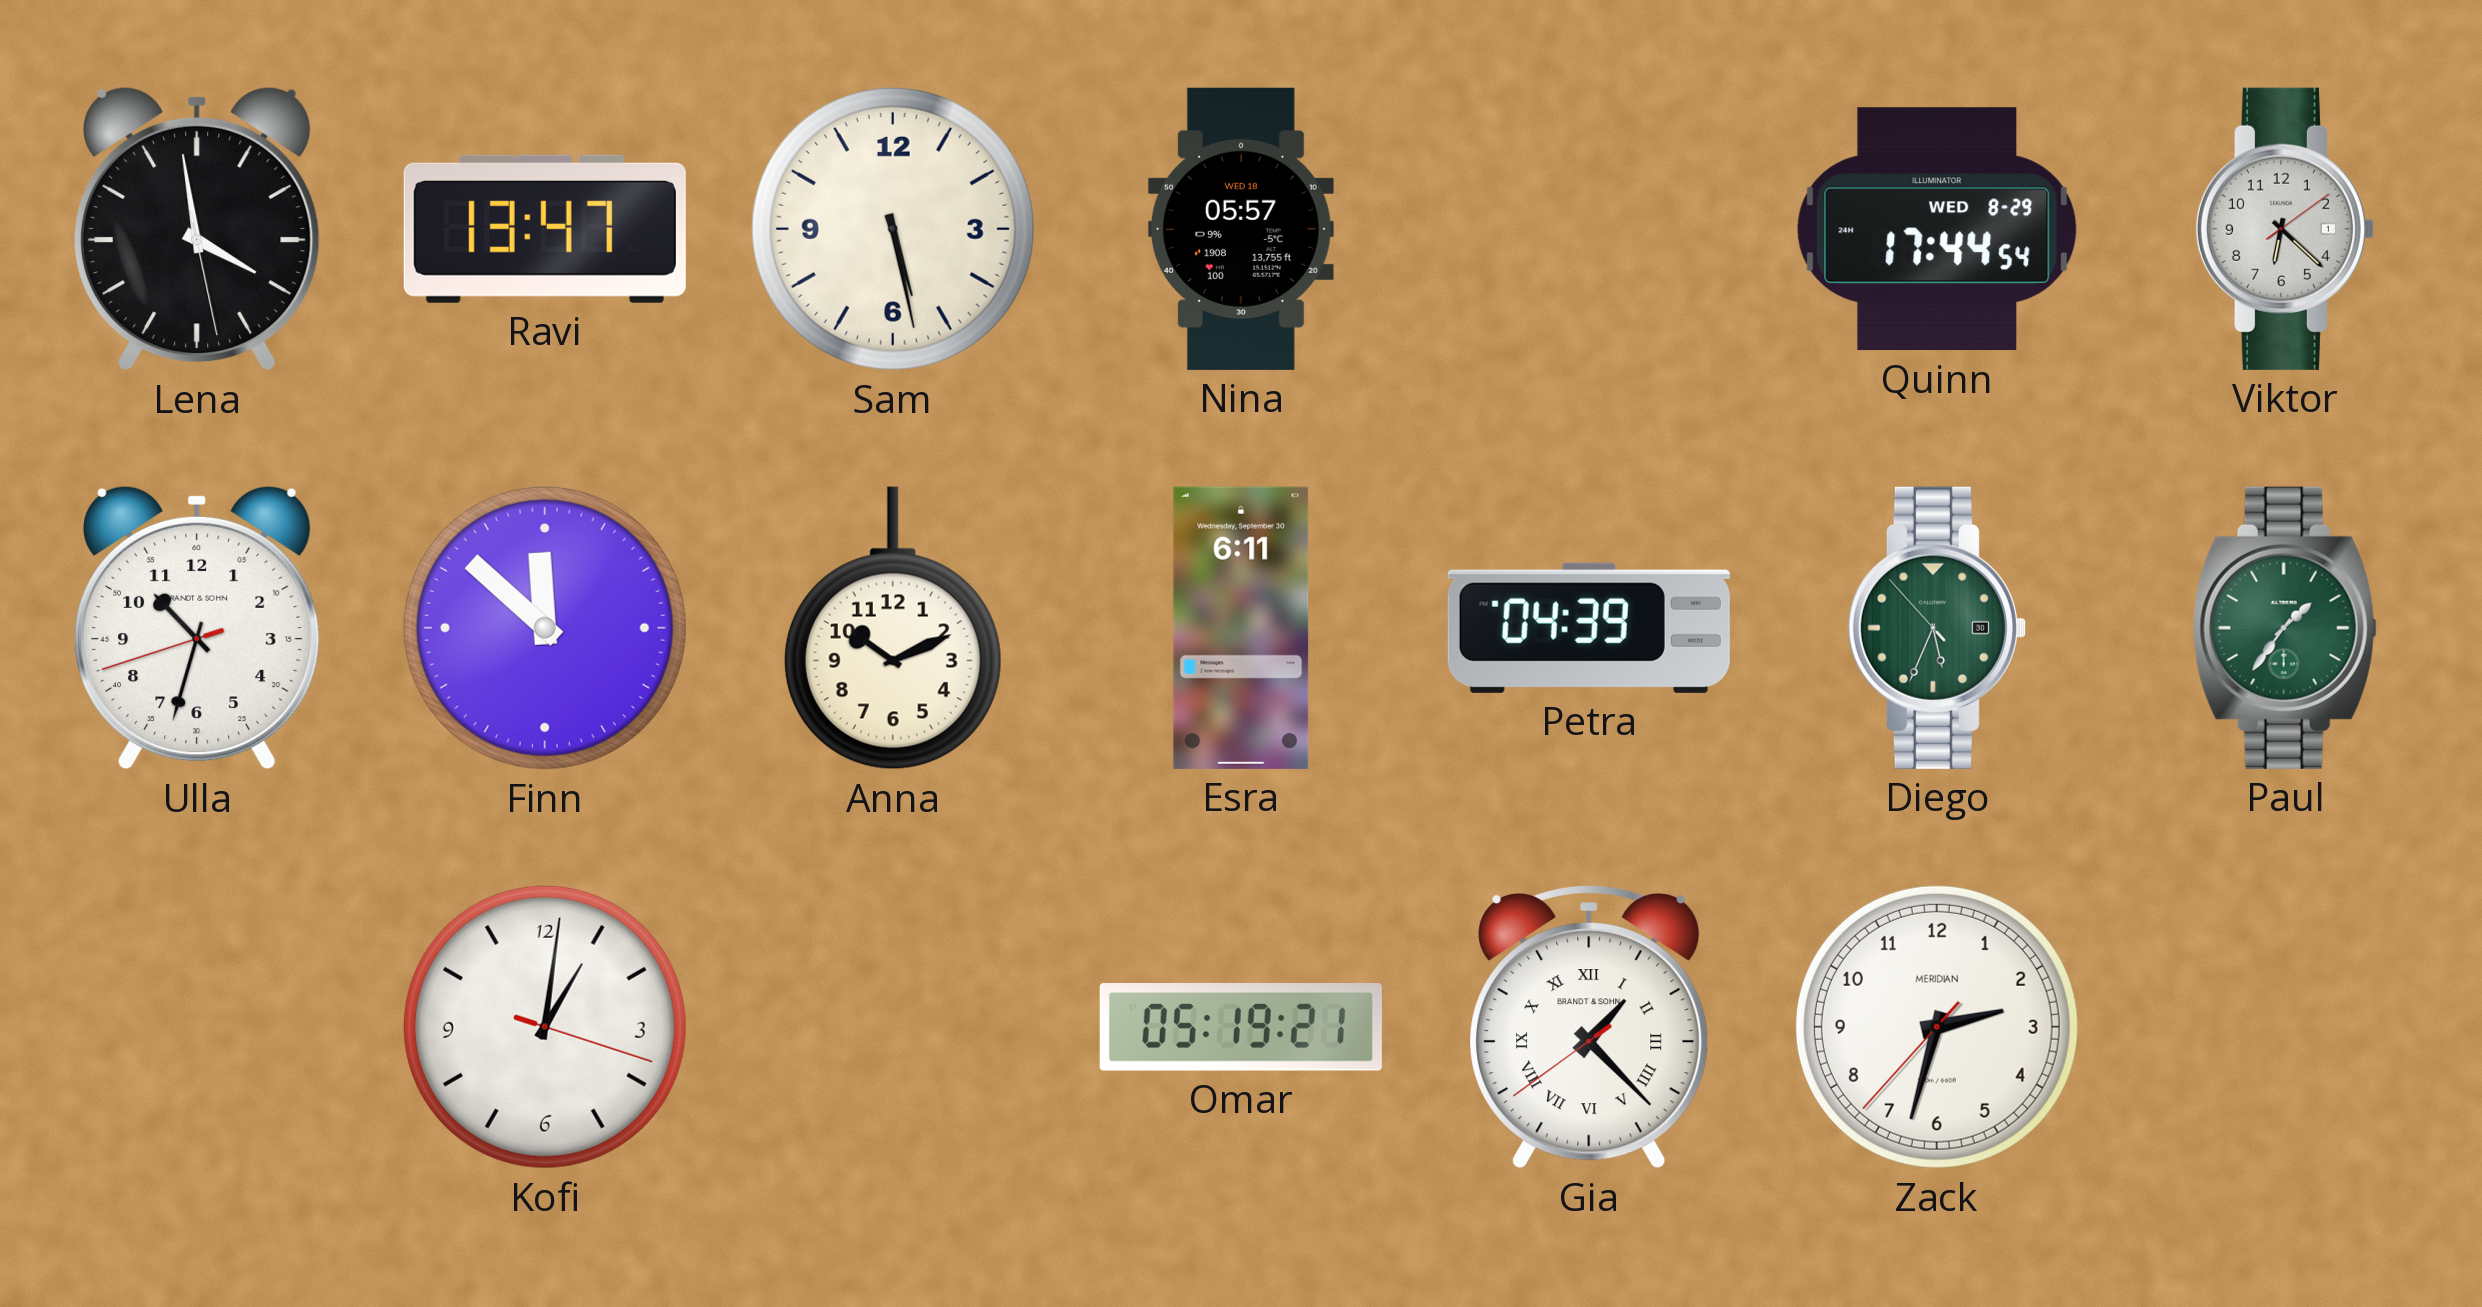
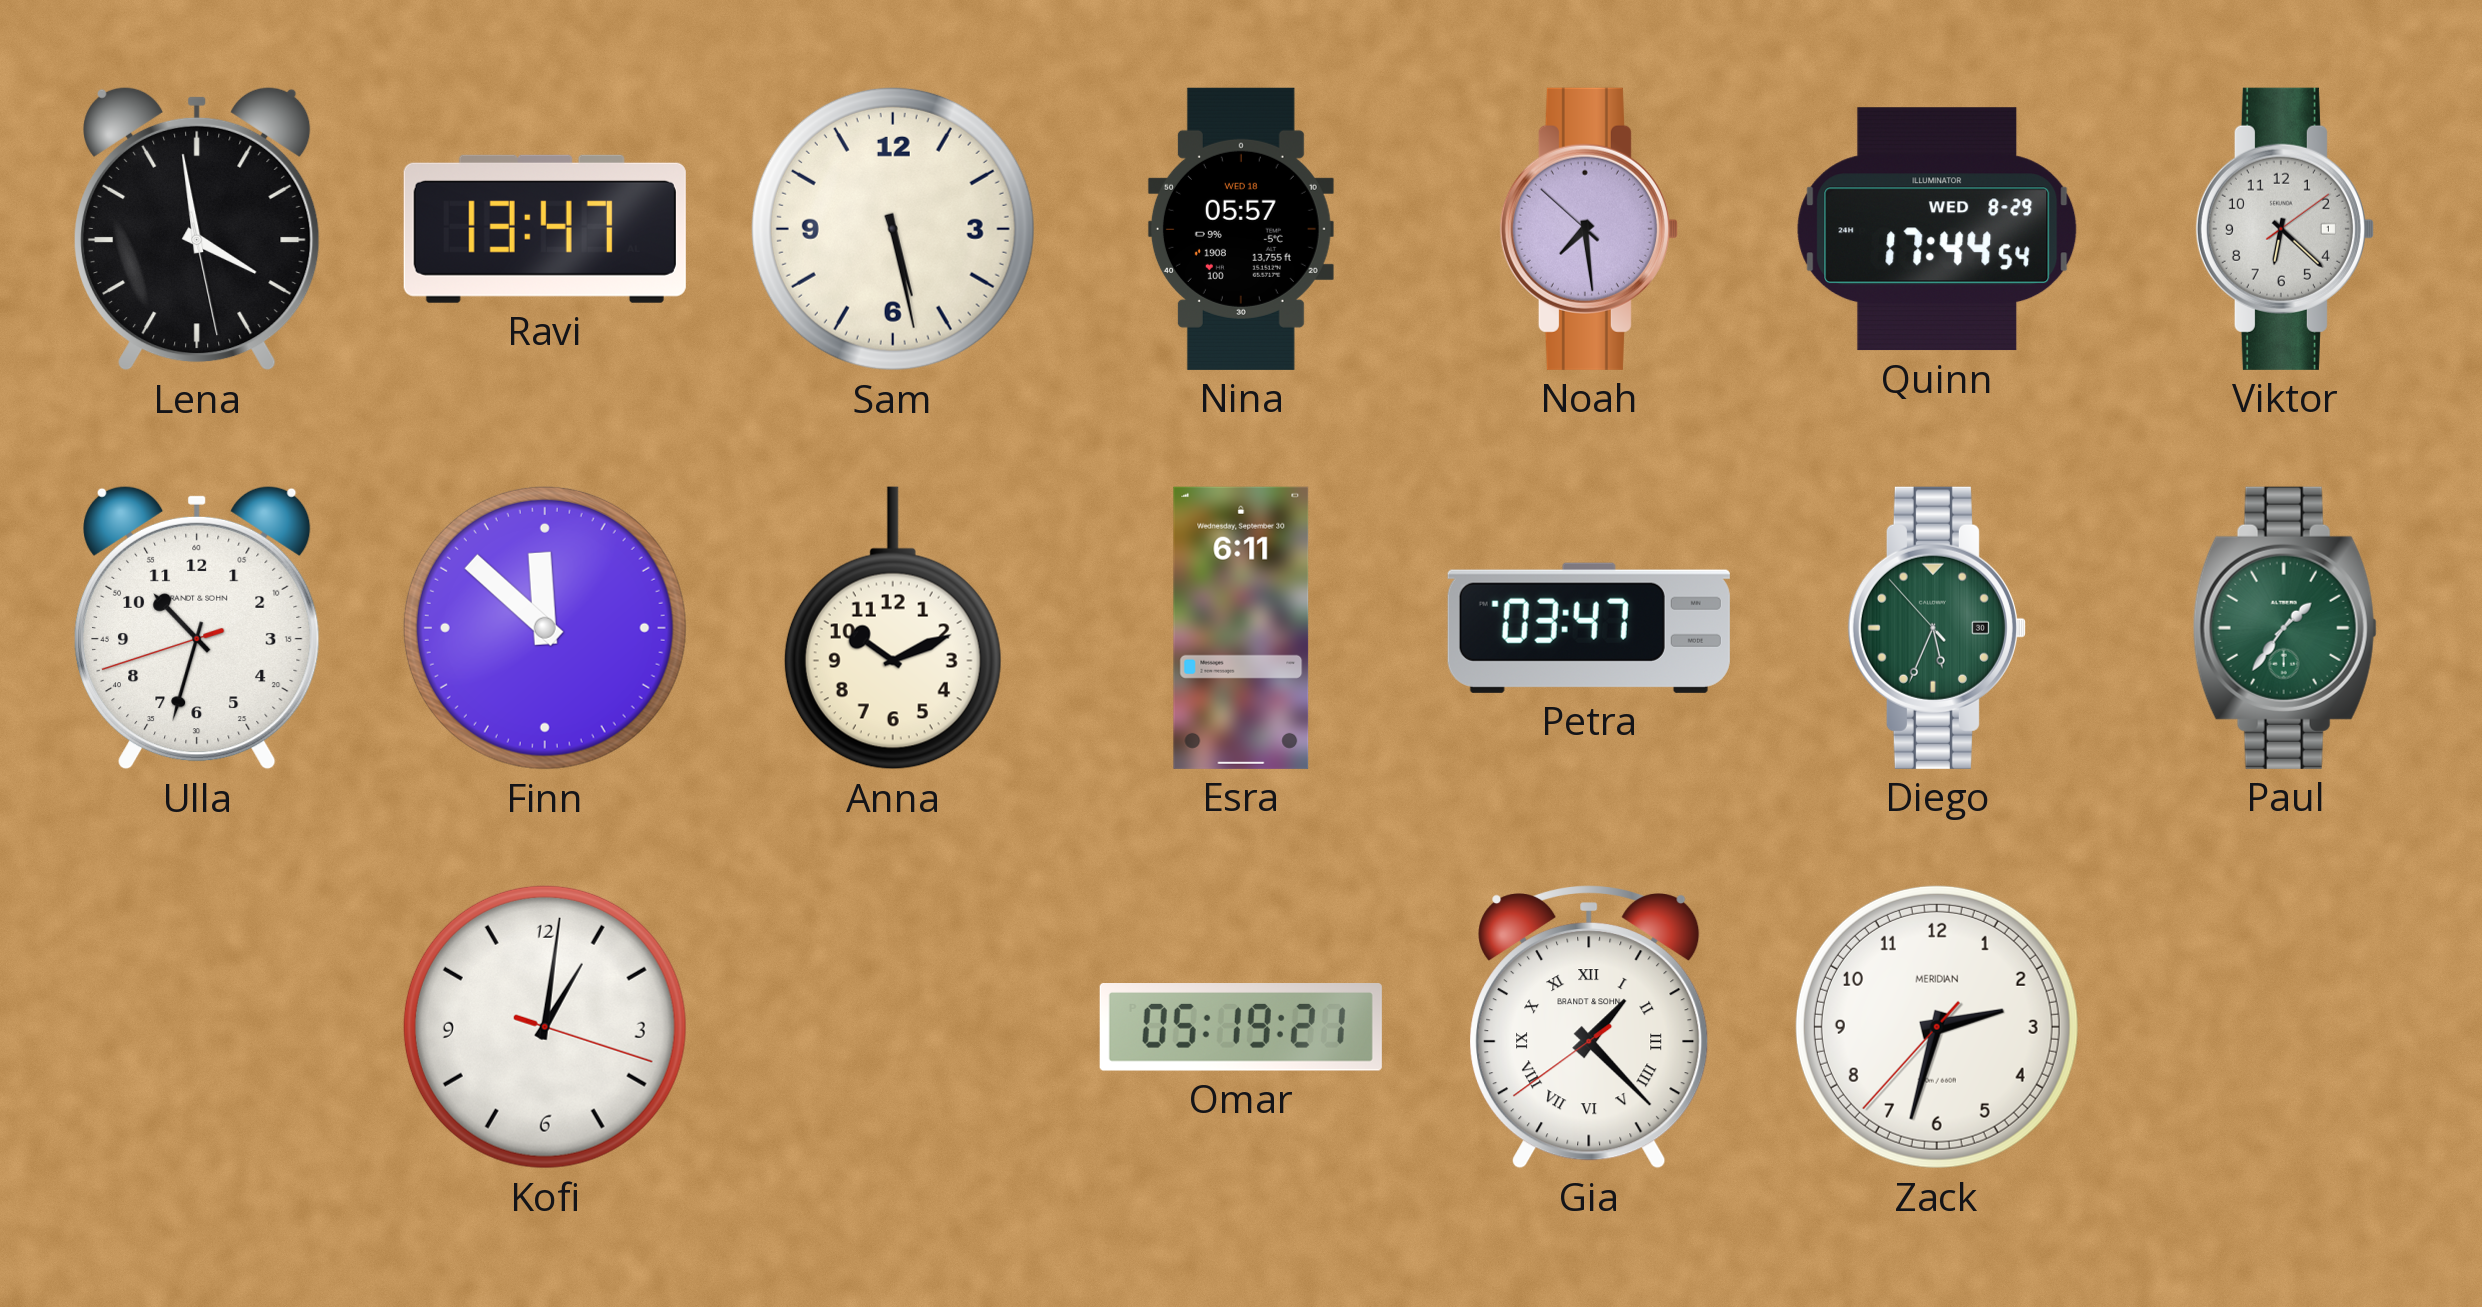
Noah: none -> 7:28 (1589, 229)
Petra: 04:39 -> 03:47 (1589, 628)
